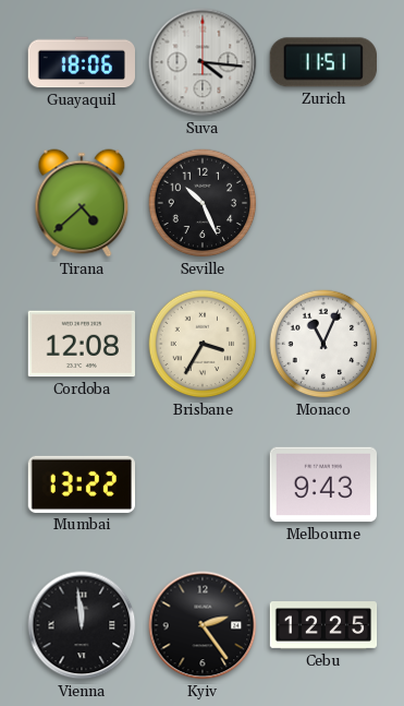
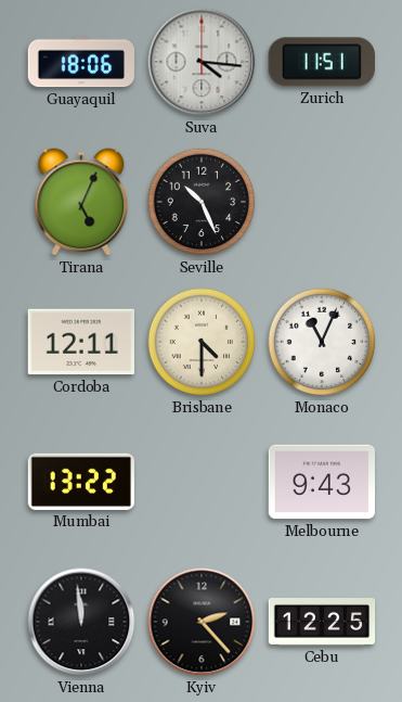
Tirana: 4:38 -> 5:04 (81, 202)
Cordoba: 12:08 -> 12:11 (80, 342)
Brisbane: 3:35 -> 4:30 (202, 342)
Kyiv: 2:24 -> 2:23 (202, 622)
